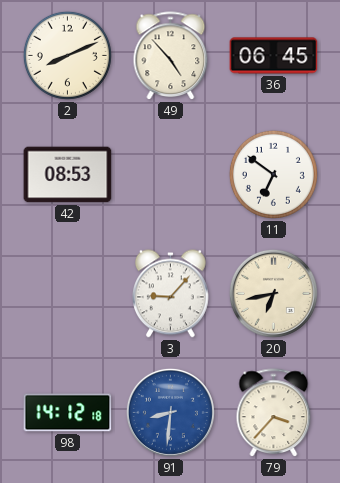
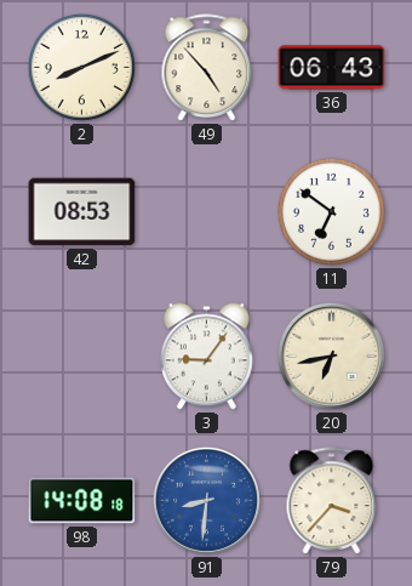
36: 06:45 -> 06:43 (332, 68)
3: 9:07 -> 9:06 (207, 357)
98: 14:12 -> 14:08 (82, 501)
